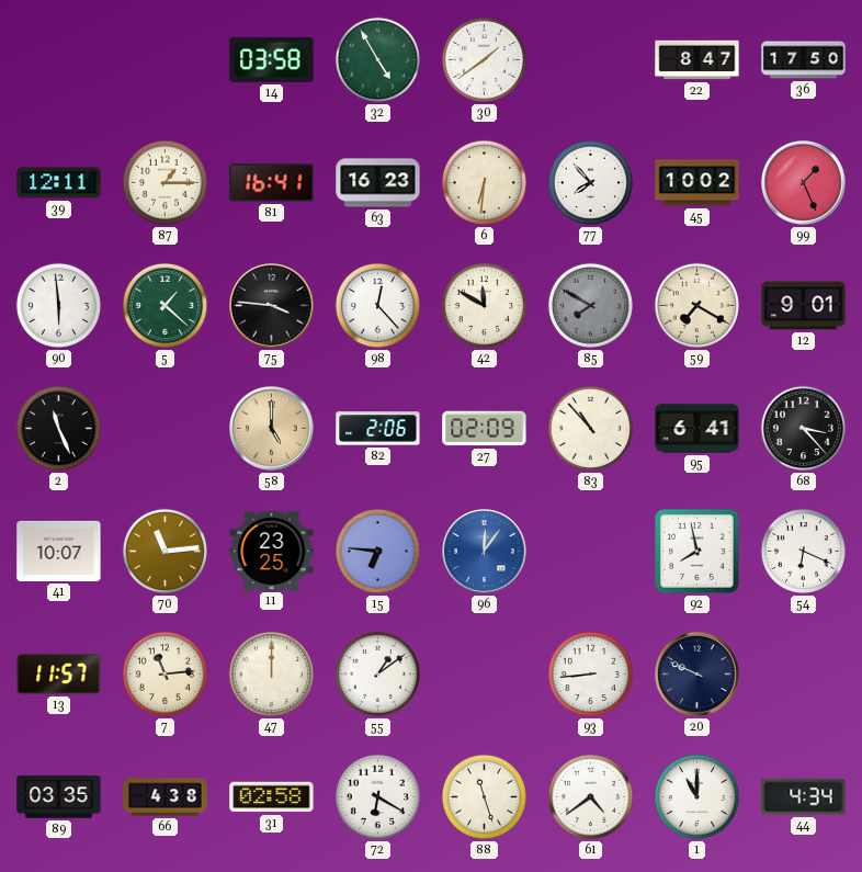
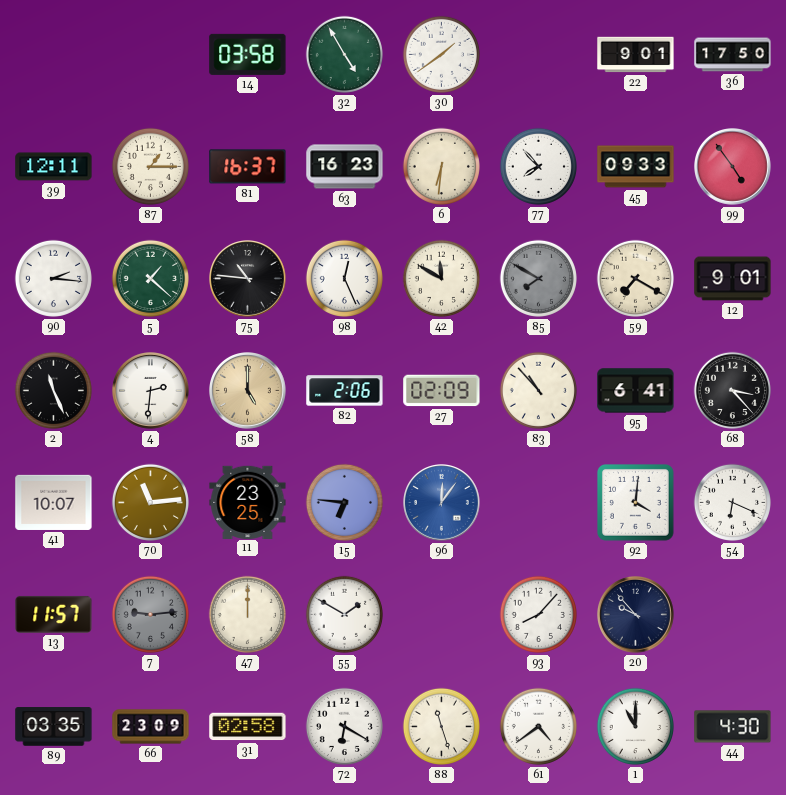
22: 8:47 -> 9:01 (636, 55)
81: 16:41 -> 16:37 (248, 167)
45: 10:02 -> 09:33 (636, 167)
99: 1:26 -> 4:54 (733, 167)
90: 5:59 -> 2:16 (53, 278)
75: 3:46 -> 10:46 (248, 279)
98: 12:23 -> 12:26 (344, 278)
4: none -> 2:31 (151, 391)
92: 7:58 -> 4:01 (636, 503)
7: 11:14 -> 9:14 (150, 614)
7 dial: cream -> grey (150, 614)
55: 1:09 -> 1:50 (344, 614)
93: 8:44 -> 8:07 (538, 614)
20: 9:49 -> 9:53 (636, 615)
66: 4:38 -> 23:09 (151, 727)
44: 4:34 -> 4:30 (733, 727)
